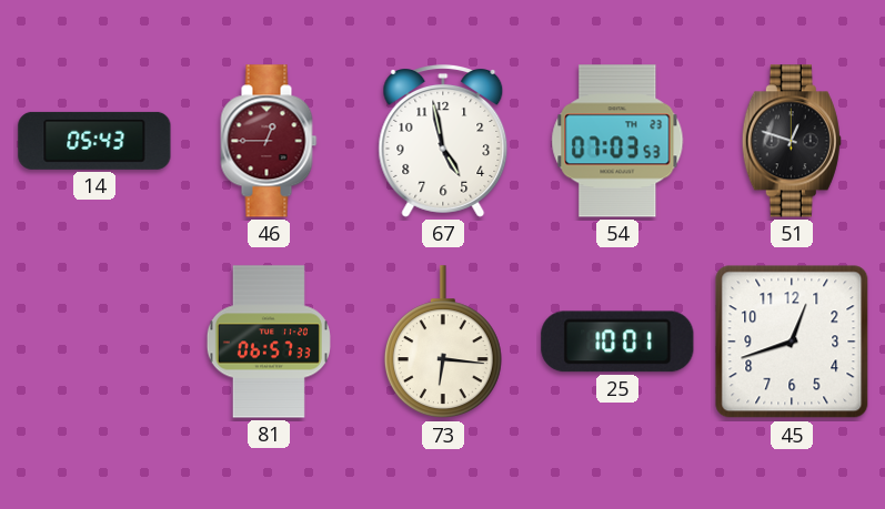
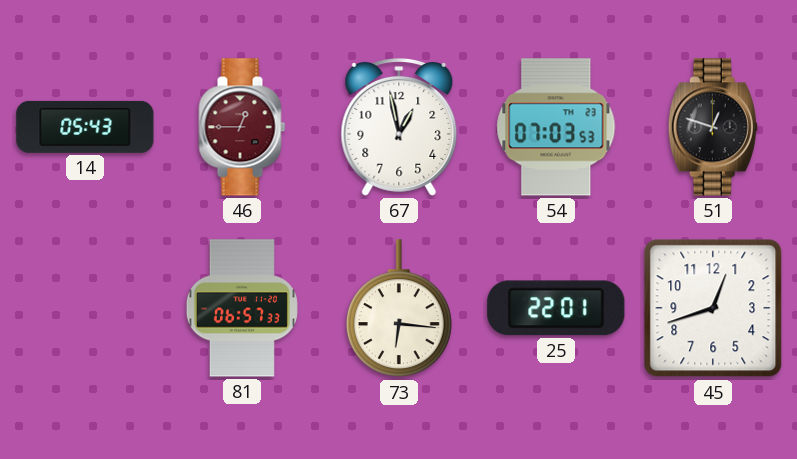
67: 4:58 -> 12:58 (399, 128)
25: 10:01 -> 22:01 (556, 308)
